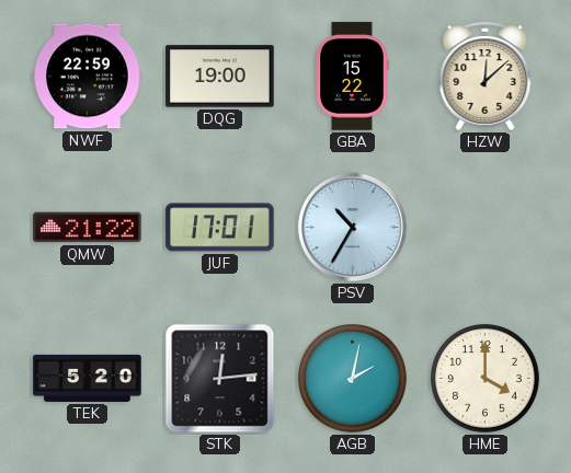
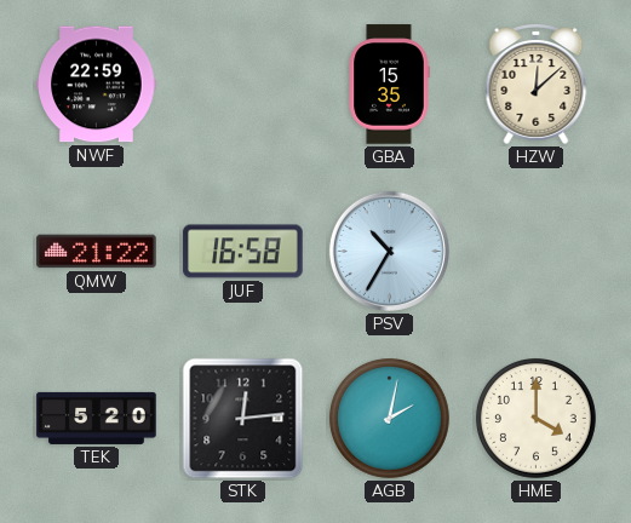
DQG: 19:00 -> none (220, 77)
GBA: 15:22 -> 15:35 (389, 85)
JUF: 17:01 -> 16:58 (243, 252)
